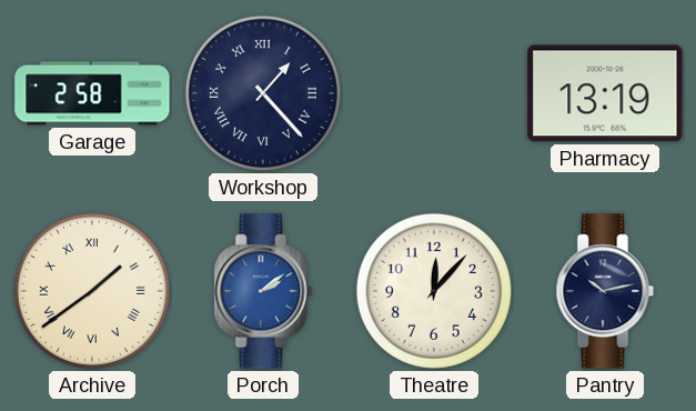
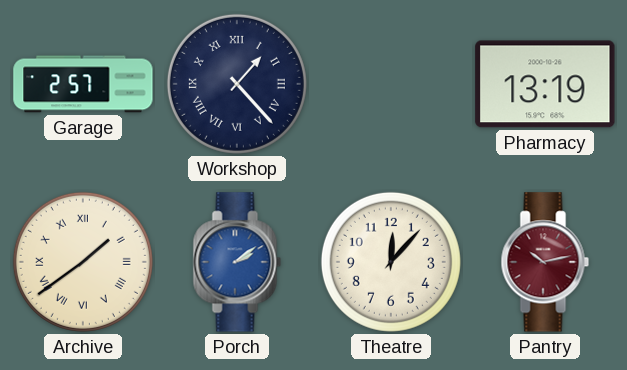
Garage: 2:58 -> 2:57 (83, 84)
Pantry dial: navy -> burgundy (545, 262)
